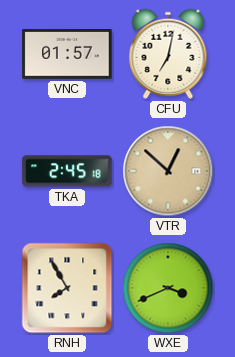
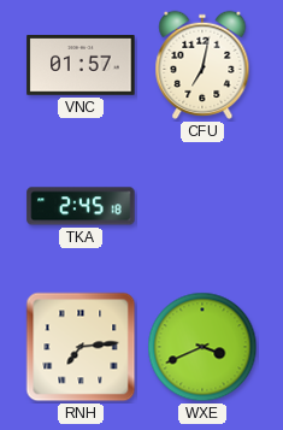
VTR: 12:52 -> none (168, 171)
RNH: 7:55 -> 7:14 (81, 347)
